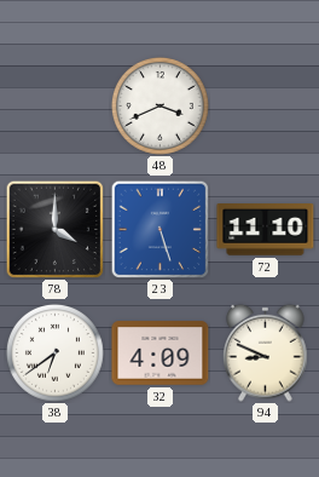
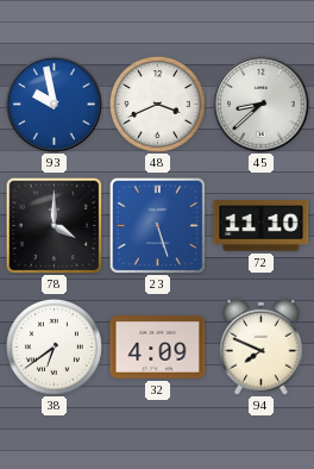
93: none -> 9:58 (55, 105)
45: none -> 8:38 (262, 105)
94: 8:49 -> 7:49 (262, 346)
